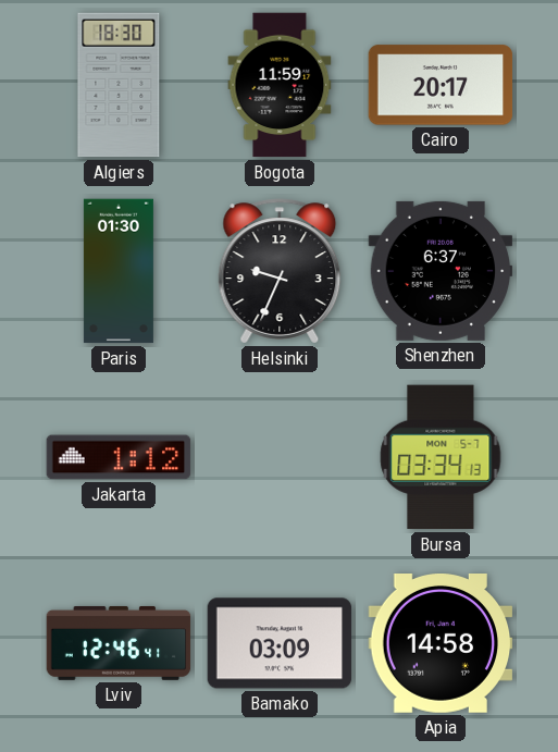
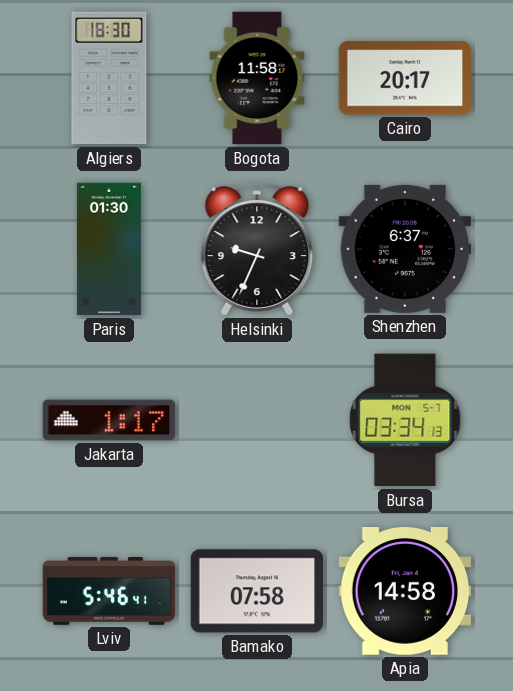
Bogota: 11:59 -> 11:58 (257, 78)
Jakarta: 1:12 -> 1:17 (109, 420)
Lviv: 12:46 -> 5:46 (109, 591)
Bamako: 03:09 -> 07:58 (257, 591)
